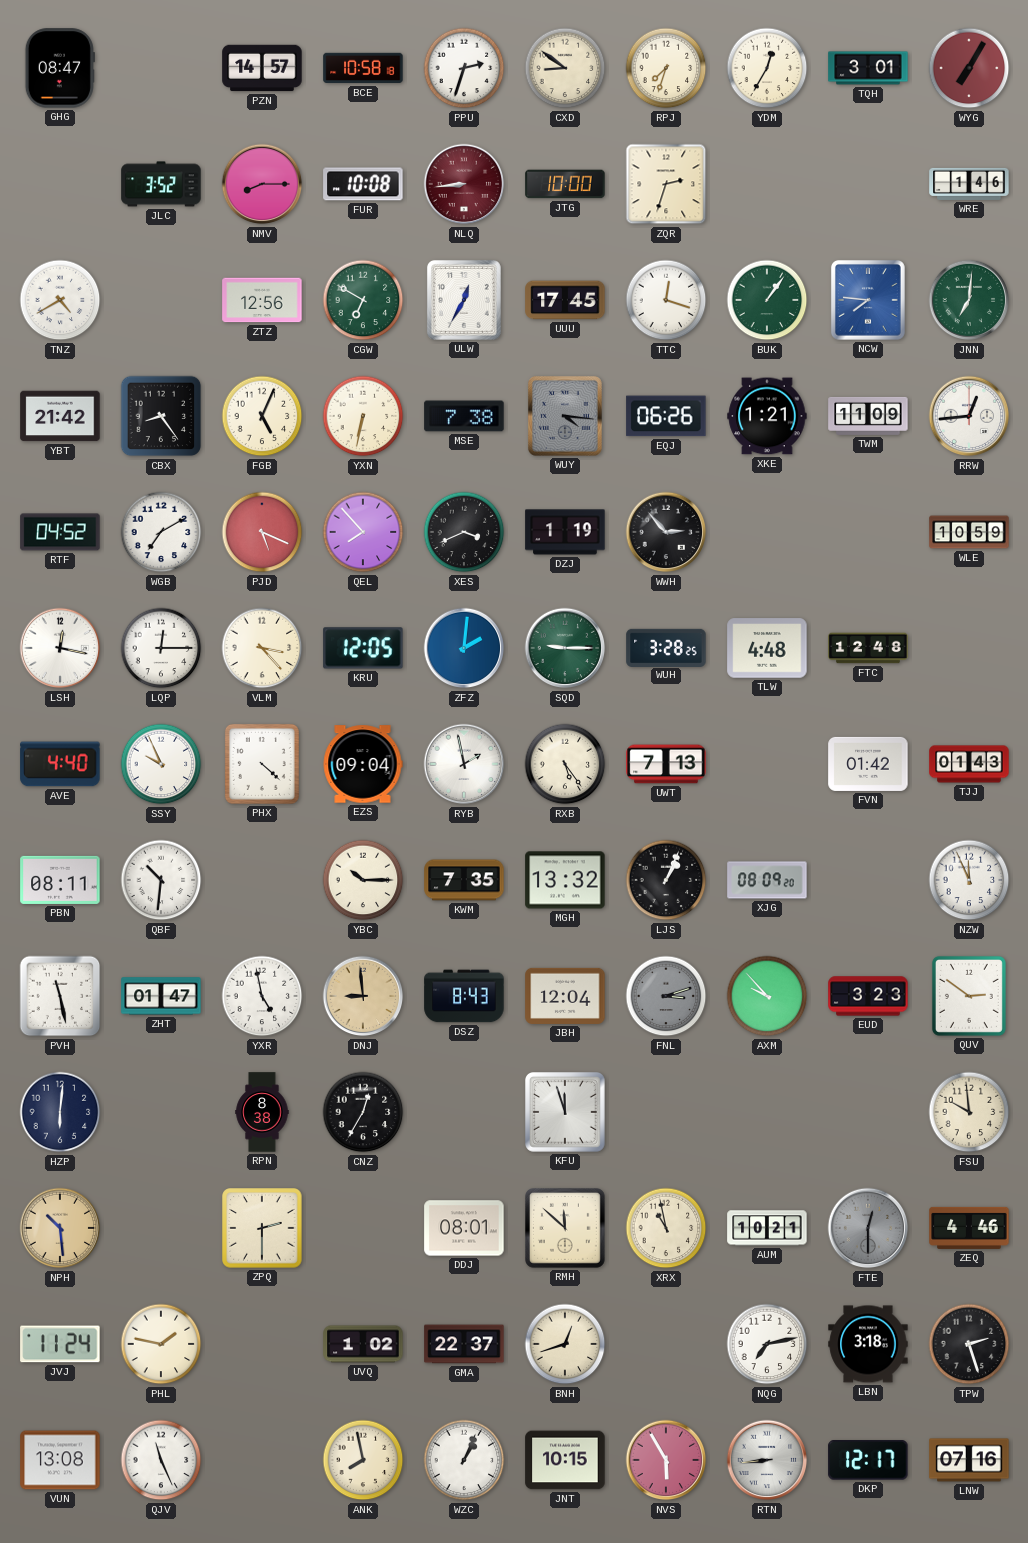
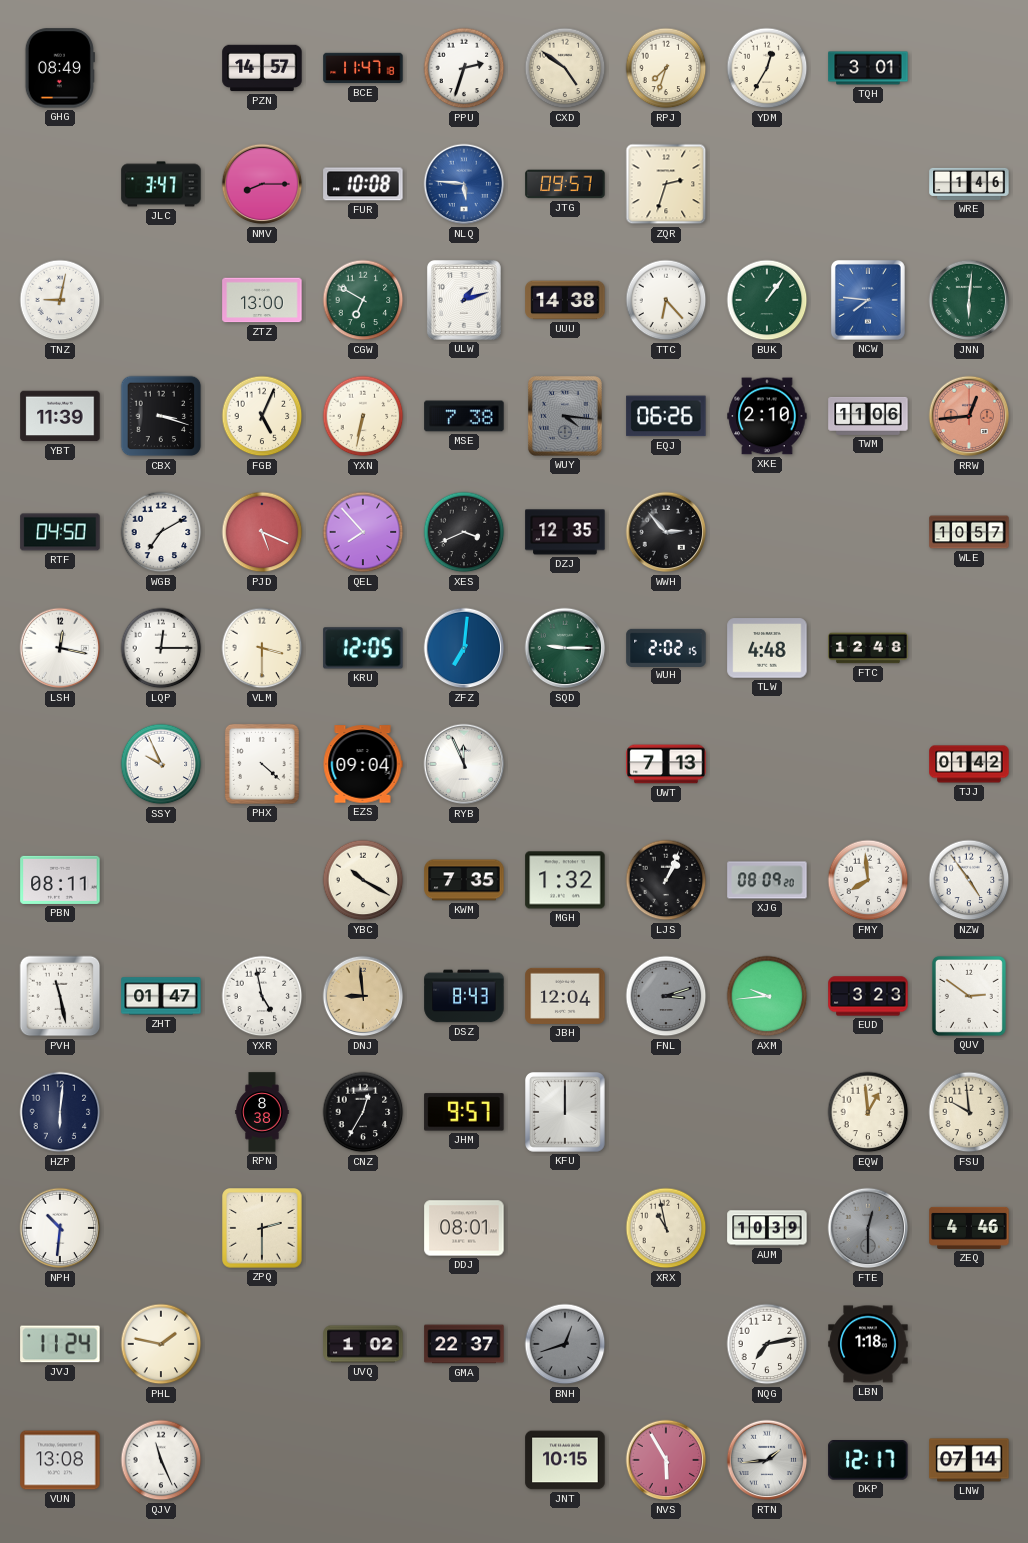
GHG: 08:47 -> 08:49 (60, 68)
BCE: 10:58 -> 11:47 (363, 68)
CXD: 8:51 -> 4:51 (565, 68)
WYG: 7:05 -> none (969, 68)
JLC: 3:52 -> 3:47 (161, 184)
NLQ: 8:44 -> 5:46 (464, 184)
NLQ dial: burgundy -> blue (464, 184)
JTG: 10:00 -> 09:57 (565, 184)
TNZ: 4:40 -> 9:02 (60, 300)
ZTZ: 12:56 -> 13:00 (262, 300)
ULW: 12:35 -> 1:12 (464, 300)
UUU: 17:45 -> 14:38 (565, 300)
TTC: 12:18 -> 6:23 (666, 300)
JNN: 7:01 -> 6:01 (969, 300)
YBT: 21:42 -> 11:39 (60, 416)
CBX: 8:24 -> 3:18 (161, 416)
XKE: 1:21 -> 2:10 (767, 416)
TWM: 11:09 -> 11:06 (868, 416)
RRW dial: white -> salmon (969, 416)
RTF: 04:52 -> 04:50 (60, 532)
DZJ: 1:19 -> 12:35 (565, 532)
WLE: 10:59 -> 10:57 (969, 532)
VLM: 3:23 -> 3:30 (262, 648)
ZFZ: 2:01 -> 7:01 (464, 648)
WUH: 3:28 -> 2:02 (666, 647)
AVE: 4:40 -> none (60, 764)
RYB: 1:58 -> 11:56 (464, 764)
RXB: 5:24 -> none (565, 764)
FVN: 01:42 -> none (868, 764)
TJJ: 01:43 -> 01:42 (969, 764)
QBF: 10:31 -> none (161, 880)
YBC: 10:15 -> 10:20 (363, 880)
MGH: 13:32 -> 1:32 (565, 880)
FMY: none -> 7:59 (868, 880)
NZW: 11:56 -> 4:54 (969, 880)
AXM: 9:53 -> 9:44 (767, 996)
JHM: none -> 9:57 (464, 1112)
KFU: 11:57 -> 12:00 (566, 1113)
EQW: none -> 12:59 (868, 1112)
NPH: 10:29 -> 10:31 (60, 1228)
NPH dial: champagne -> white (60, 1228)
RMH: 11:52 -> none (566, 1229)
AUM: 10:21 -> 10:39 (767, 1228)
BNH dial: cream -> grey (565, 1344)
LBN: 3:18 -> 1:18 (868, 1344)
TPW: 2:27 -> none (969, 1344)
ANK: 7:58 -> none (363, 1460)
WZC: 1:04 -> none (464, 1460)
RTN: 8:44 -> 1:44 (767, 1460)
LNW: 07:16 -> 07:14 (969, 1460)
